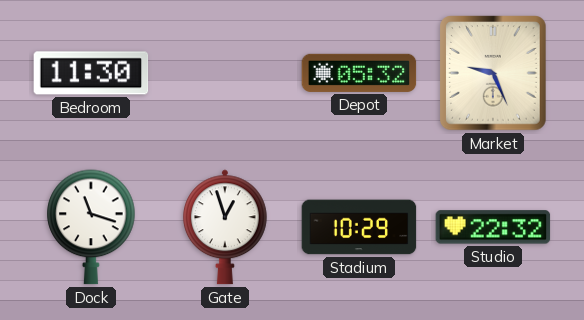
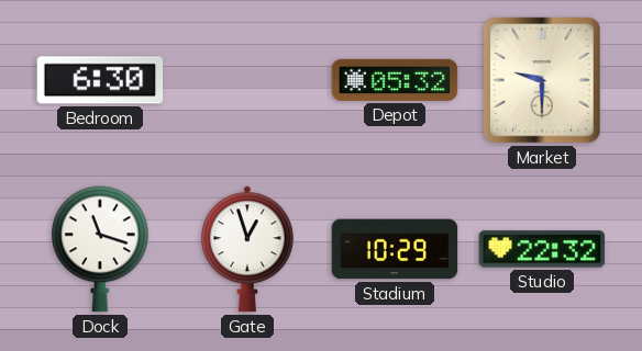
Bedroom: 11:30 -> 6:30 (100, 80)
Market: 9:26 -> 9:30 (542, 80)
